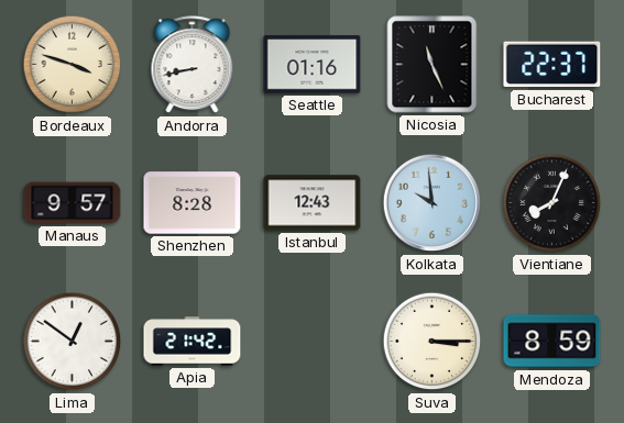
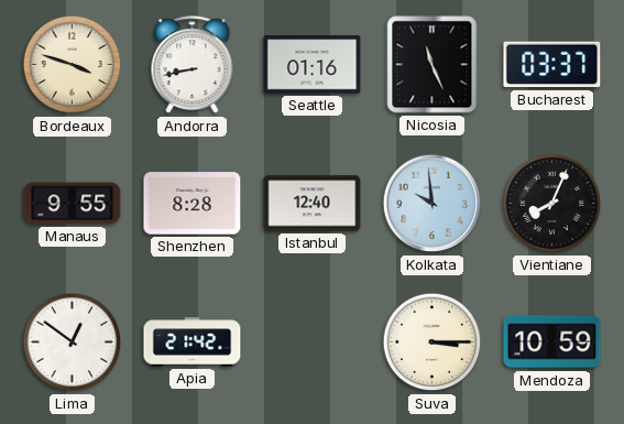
Bucharest: 22:37 -> 03:37 (552, 65)
Manaus: 9:57 -> 9:55 (73, 204)
Istanbul: 12:43 -> 12:40 (313, 204)
Mendoza: 8:59 -> 10:59 (552, 343)
